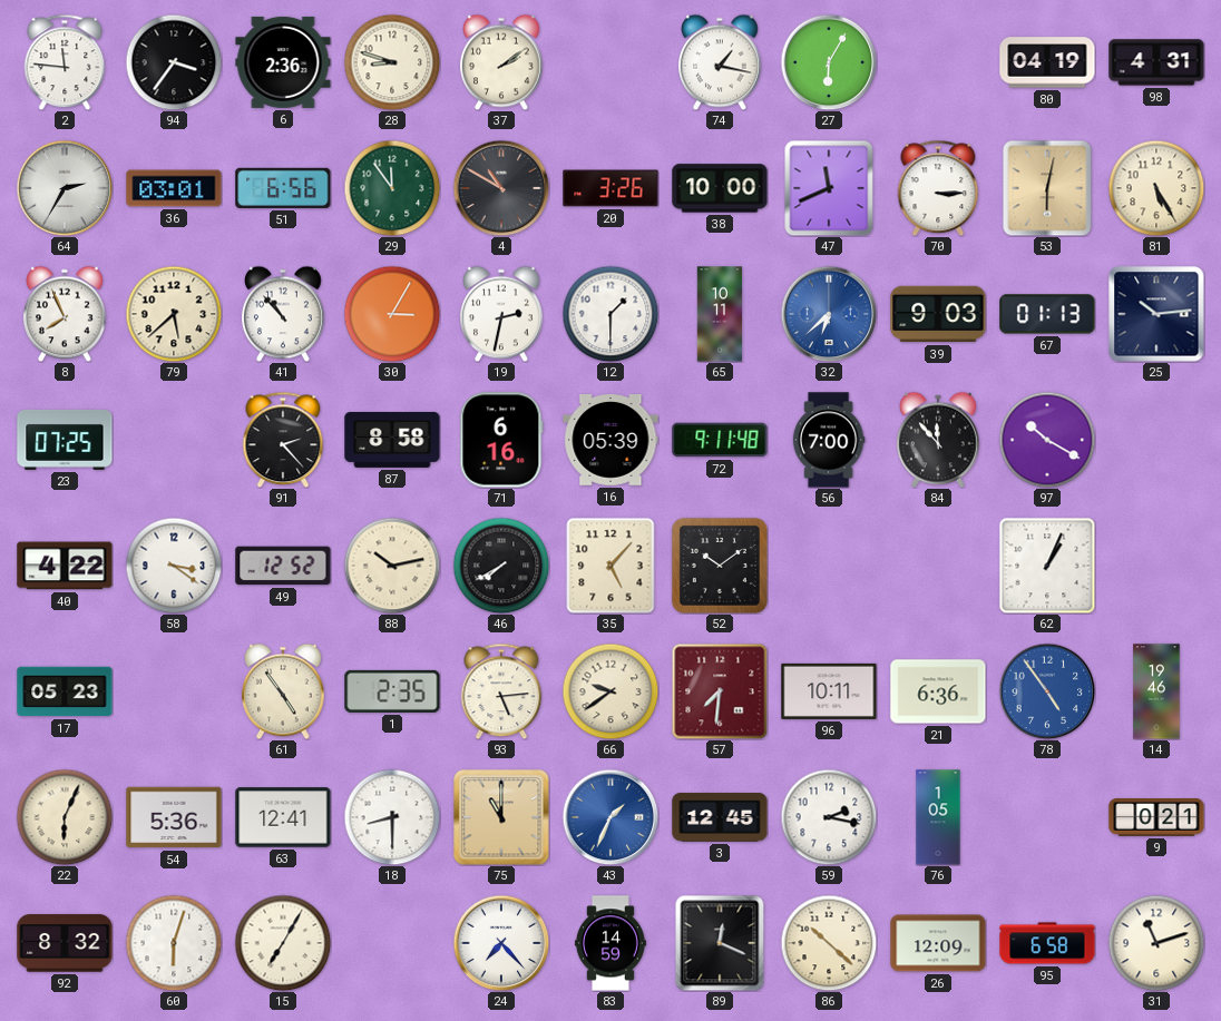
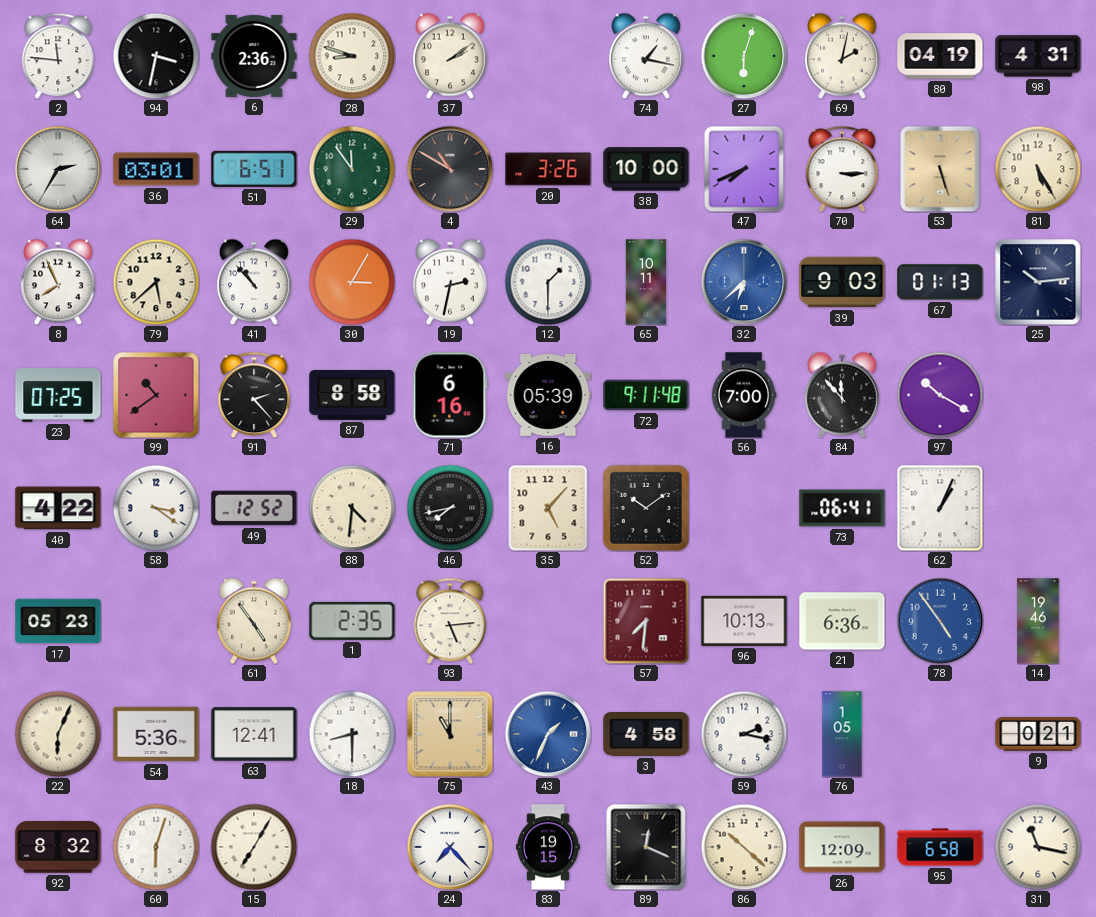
94: 3:36 -> 3:32 (156, 56)
27: 6:05 -> 6:03 (744, 56)
69: none -> 2:02 (843, 56)
51: 6:56 -> 6:51 (254, 169)
47: 11:41 -> 7:41 (744, 169)
53: 6:02 -> 5:27 (940, 169)
99: none -> 10:39 (156, 395)
88: 10:13 -> 4:31 (352, 508)
46: 7:40 -> 7:43 (450, 508)
73: none -> 06:41 (842, 508)
66: 9:39 -> none (610, 691)
96: 10:11 -> 10:13 (744, 621)
3: 12:45 -> 4:58 (646, 734)
83: 14:59 -> 19:15 (548, 847)
31: 11:12 -> 11:17 (1038, 847)
